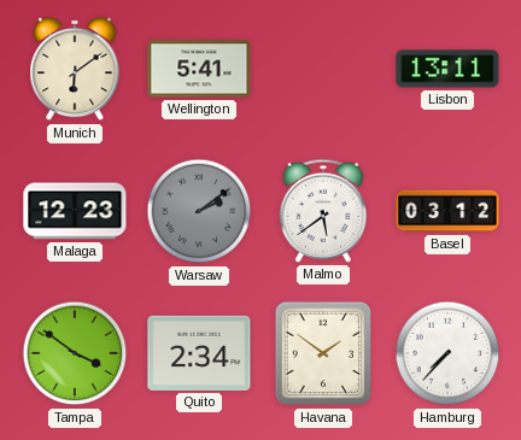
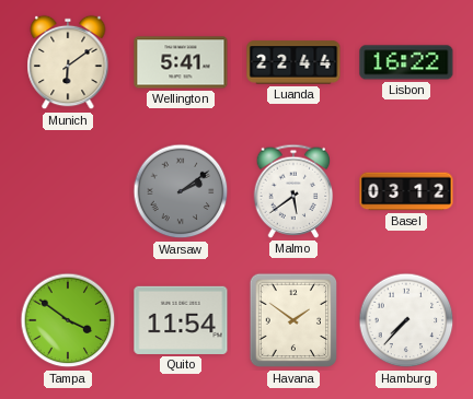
Luanda: none -> 22:44 (293, 62)
Lisbon: 13:11 -> 16:22 (406, 62)
Malaga: 12:23 -> none (75, 211)
Quito: 2:34 -> 11:54 (181, 320)
